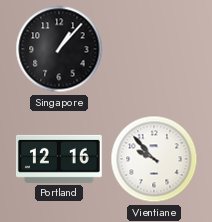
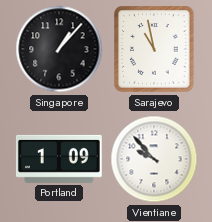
Sarajevo: none -> 10:58 (154, 49)
Portland: 12:16 -> 1:09 (59, 159)
